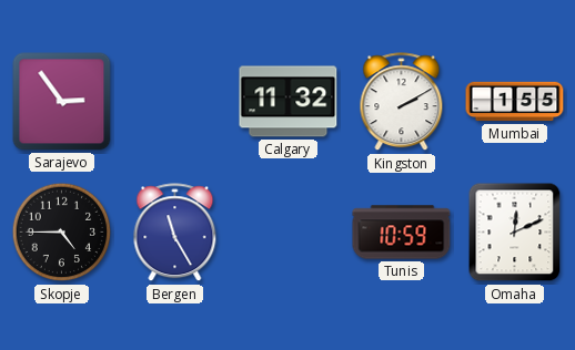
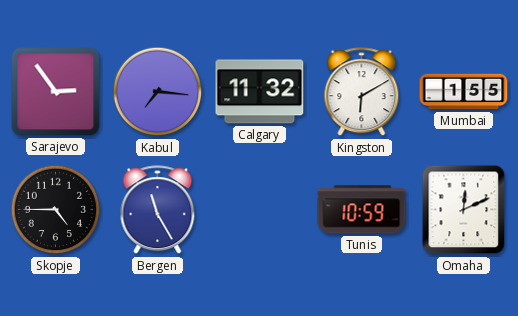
Kabul: none -> 7:16 (158, 92)
Kingston: 2:10 -> 6:10 (362, 92)
